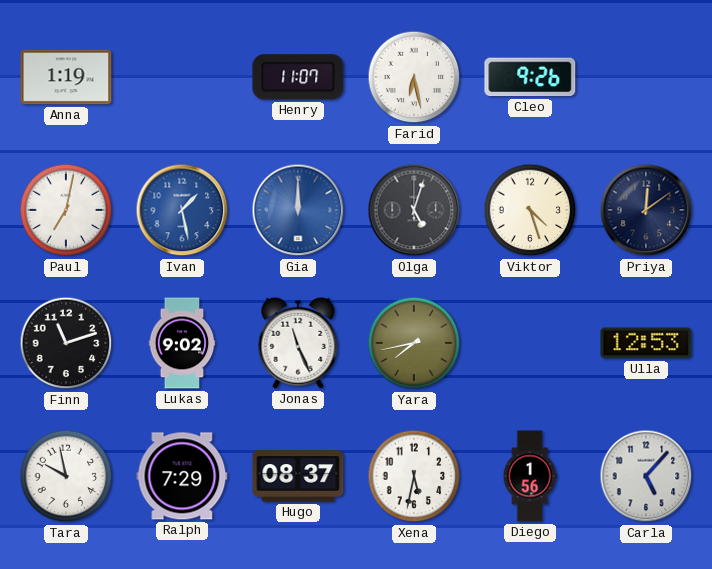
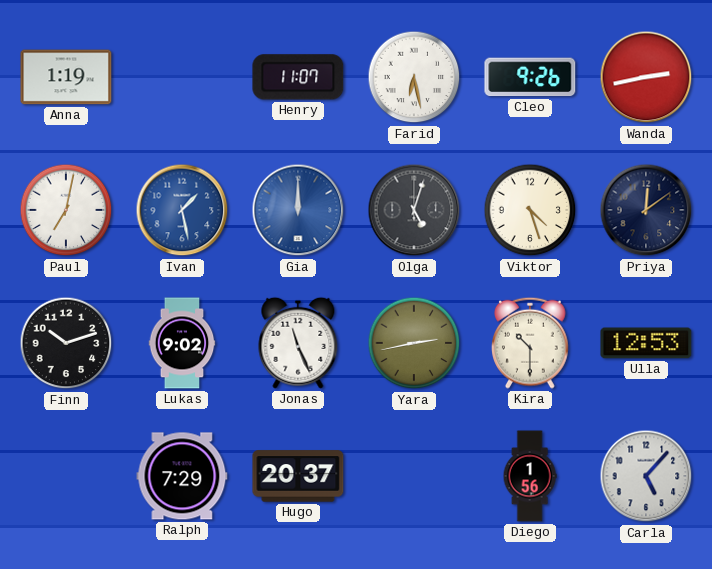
Wanda: none -> 2:43 (646, 77)
Finn: 11:12 -> 10:12 (66, 343)
Yara: 7:43 -> 2:43 (414, 343)
Kira: none -> 10:30 (531, 343)
Tara: 9:58 -> none (66, 476)
Hugo: 08:37 -> 20:37 (298, 476)
Xena: 5:32 -> none (414, 476)
